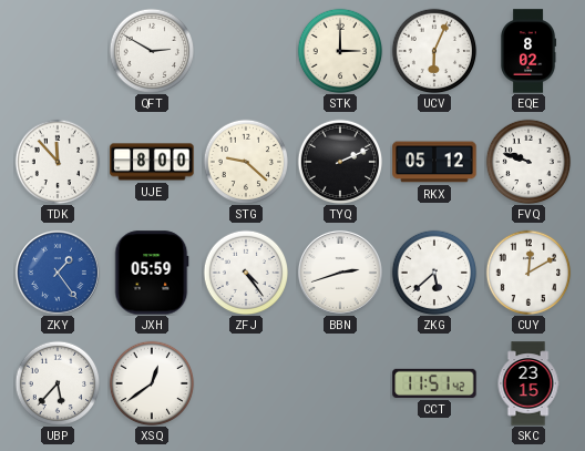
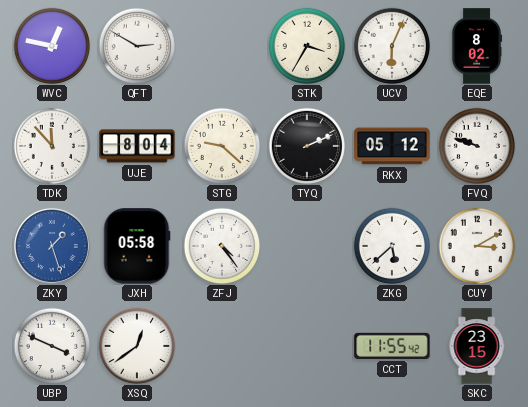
WVC: none -> 12:47 (52, 46)
STK: 3:00 -> 3:35 (307, 46)
UJE: 8:00 -> 8:04 (137, 146)
ZKY: 1:24 -> 1:27 (52, 246)
JXH: 05:59 -> 05:58 (137, 246)
BBN: 2:42 -> none (340, 273)
CUY: 12:10 -> 3:10 (477, 246)
UBP: 5:37 -> 3:49 (52, 346)
CCT: 11:51 -> 11:55 (392, 346)
